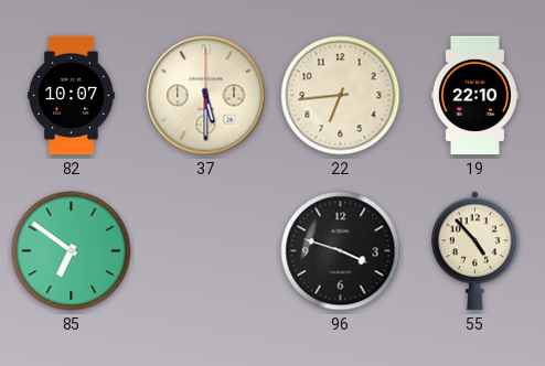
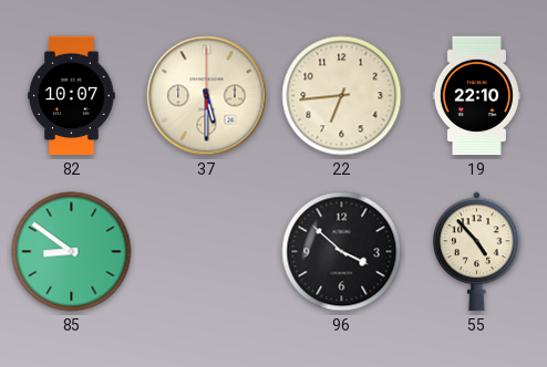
85: 6:51 -> 8:51 (72, 252)
96: 3:48 -> 3:52 (342, 252)
